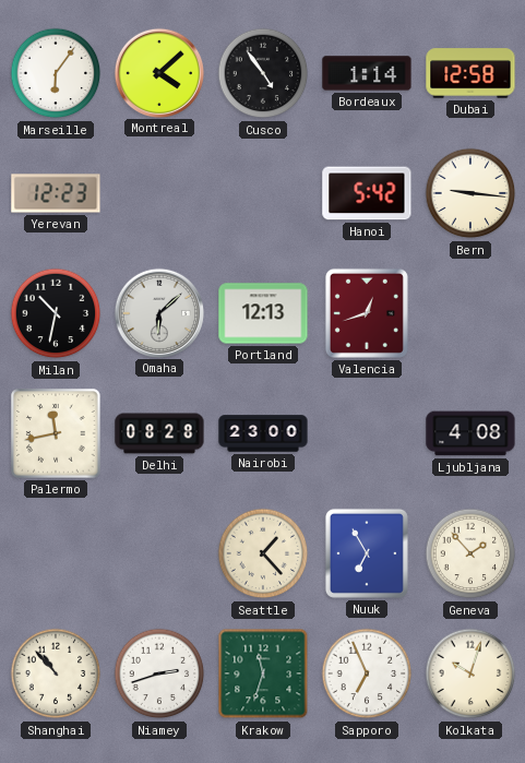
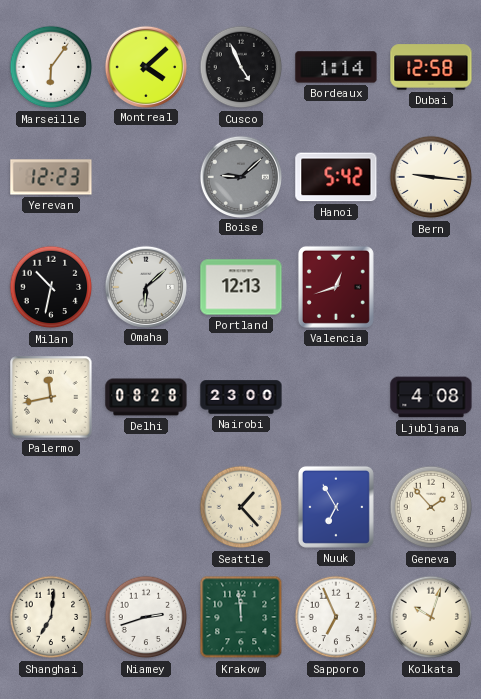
Cusco: 4:54 -> 4:56 (241, 67)
Boise: none -> 9:08 (240, 176)
Shanghai: 10:53 -> 7:01 (51, 617)
Krakow: 11:33 -> 11:59 (241, 617)
